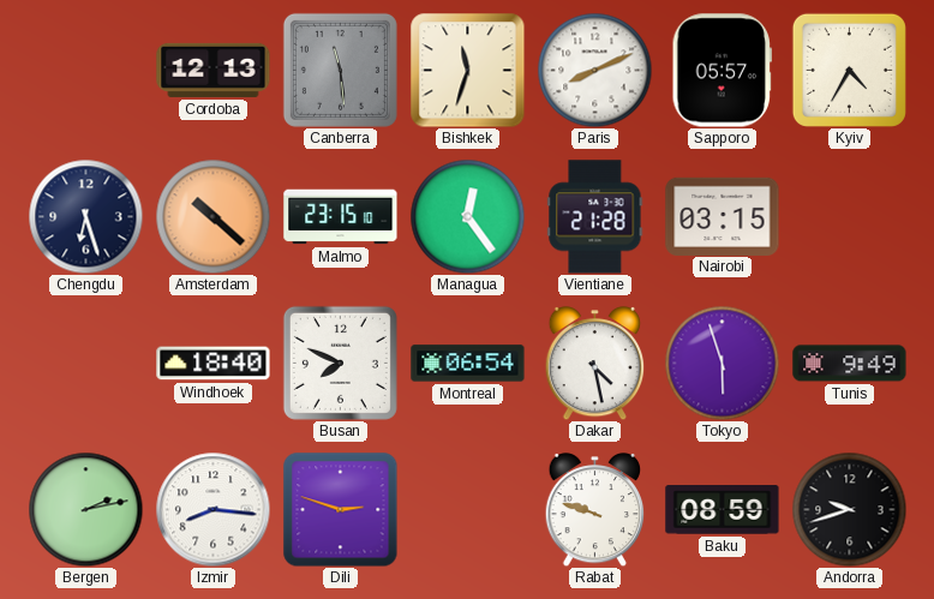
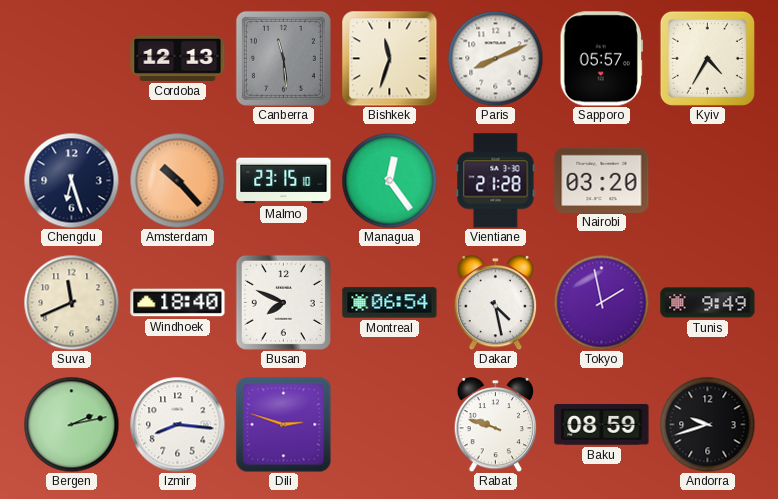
Amsterdam: 10:22 -> 10:23 (177, 180)
Nairobi: 03:15 -> 03:20 (602, 180)
Suva: none -> 11:41 (71, 302)
Tokyo: 5:57 -> 1:58 (601, 302)
